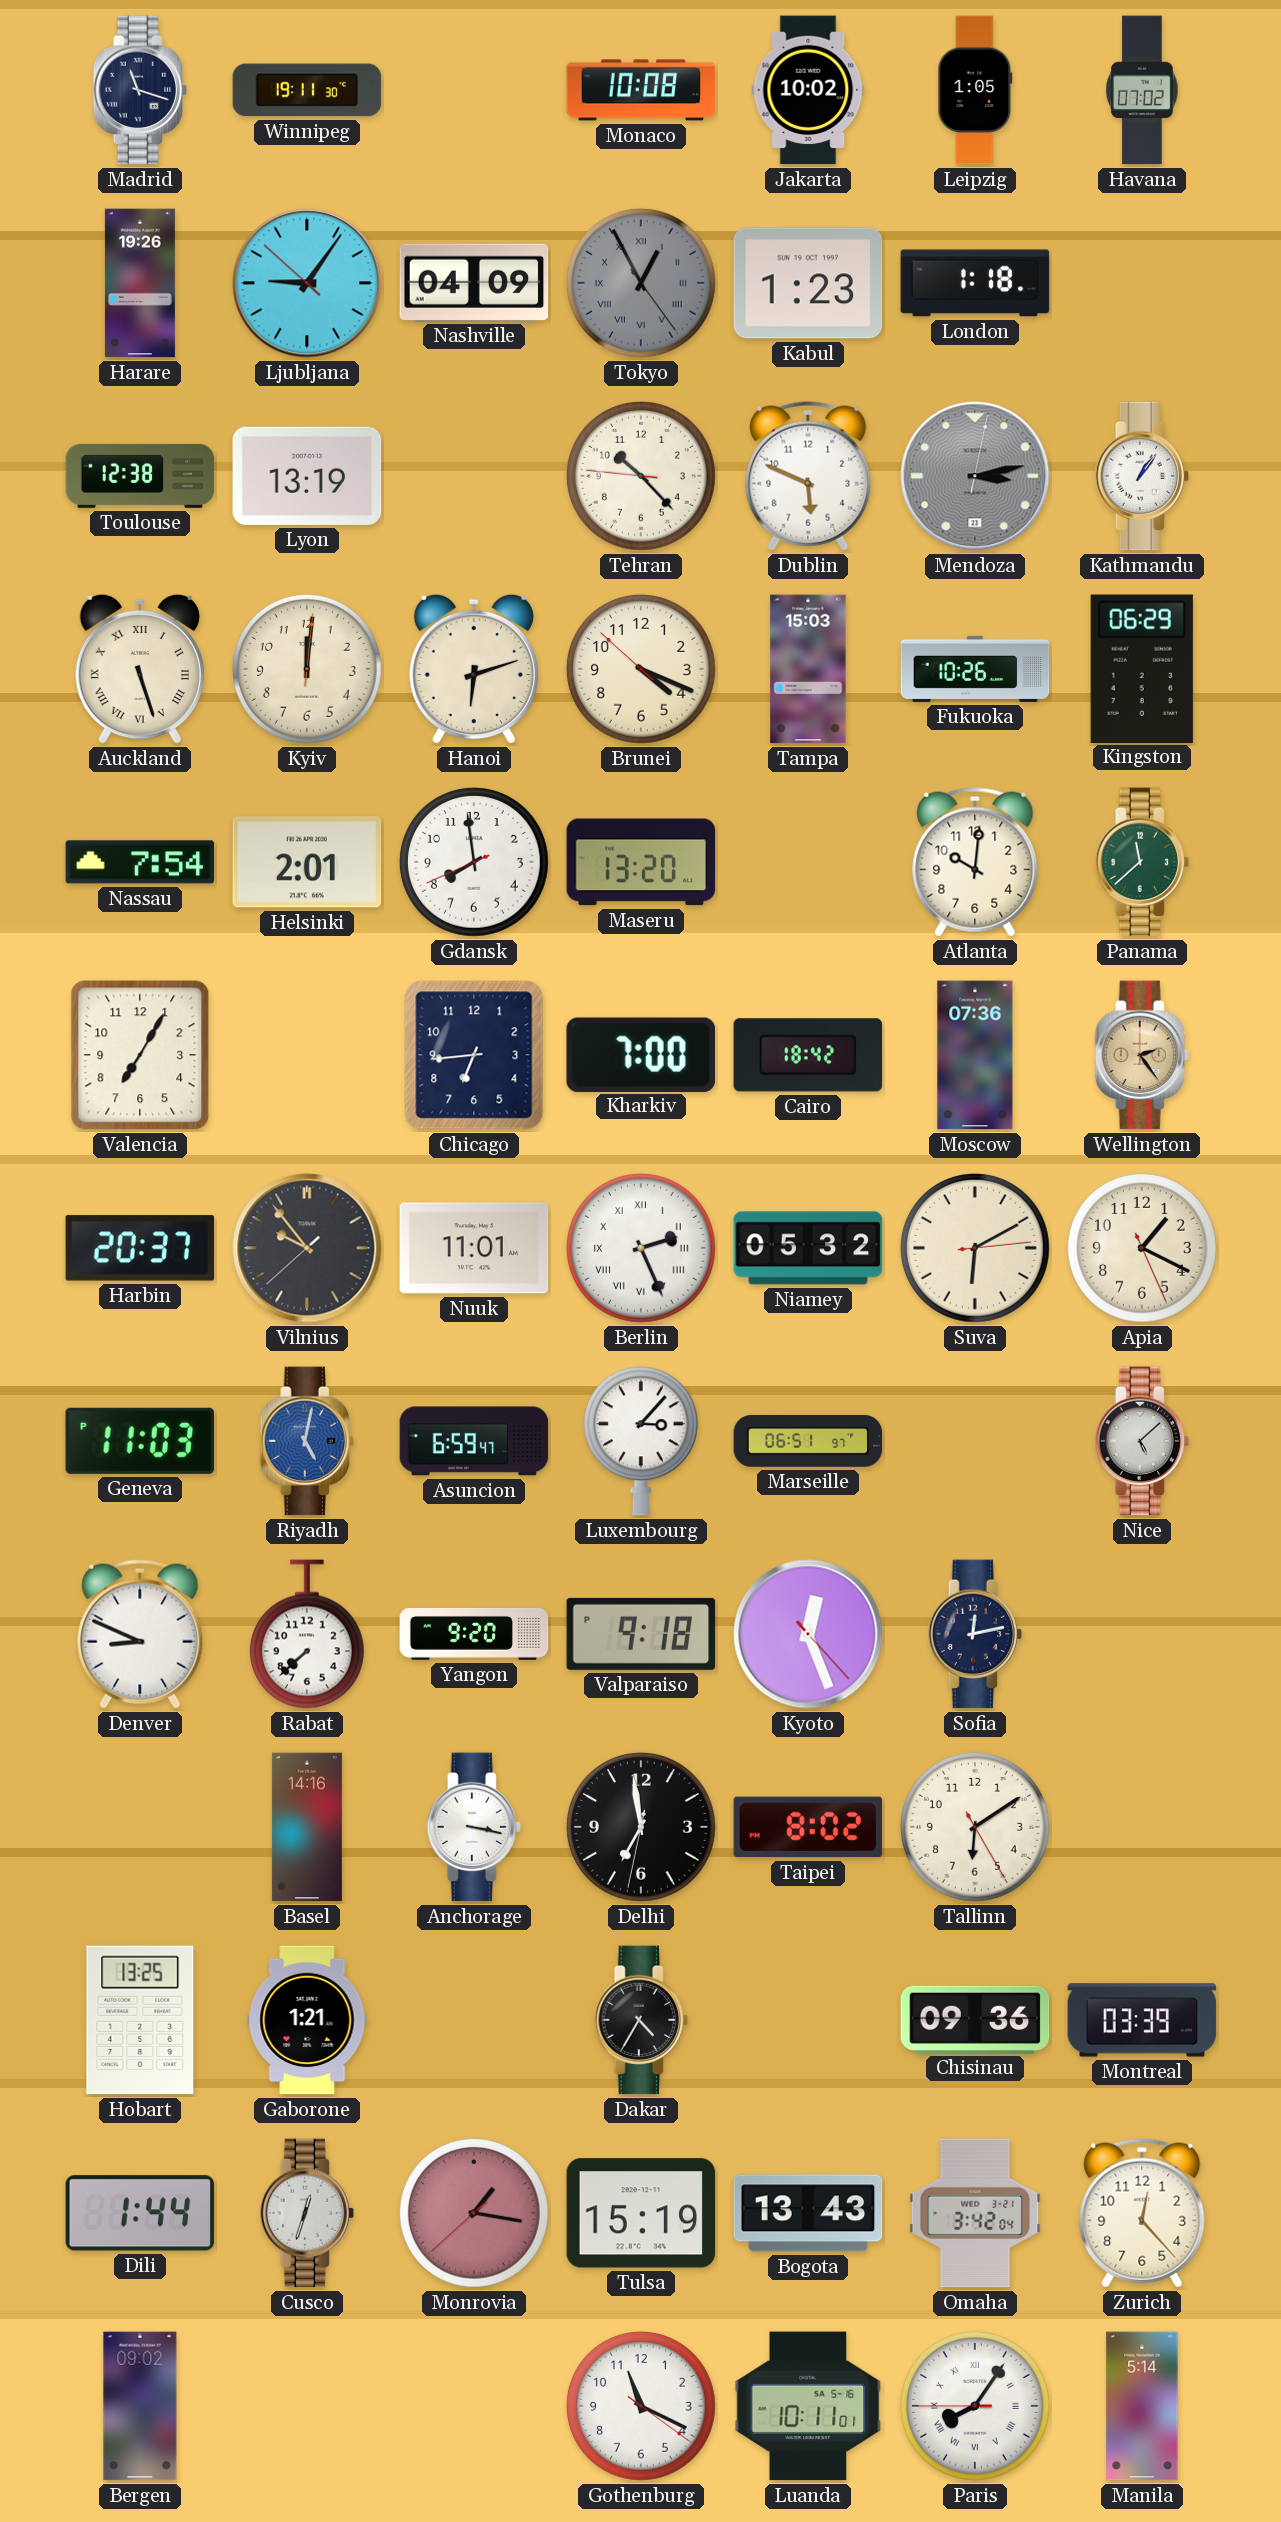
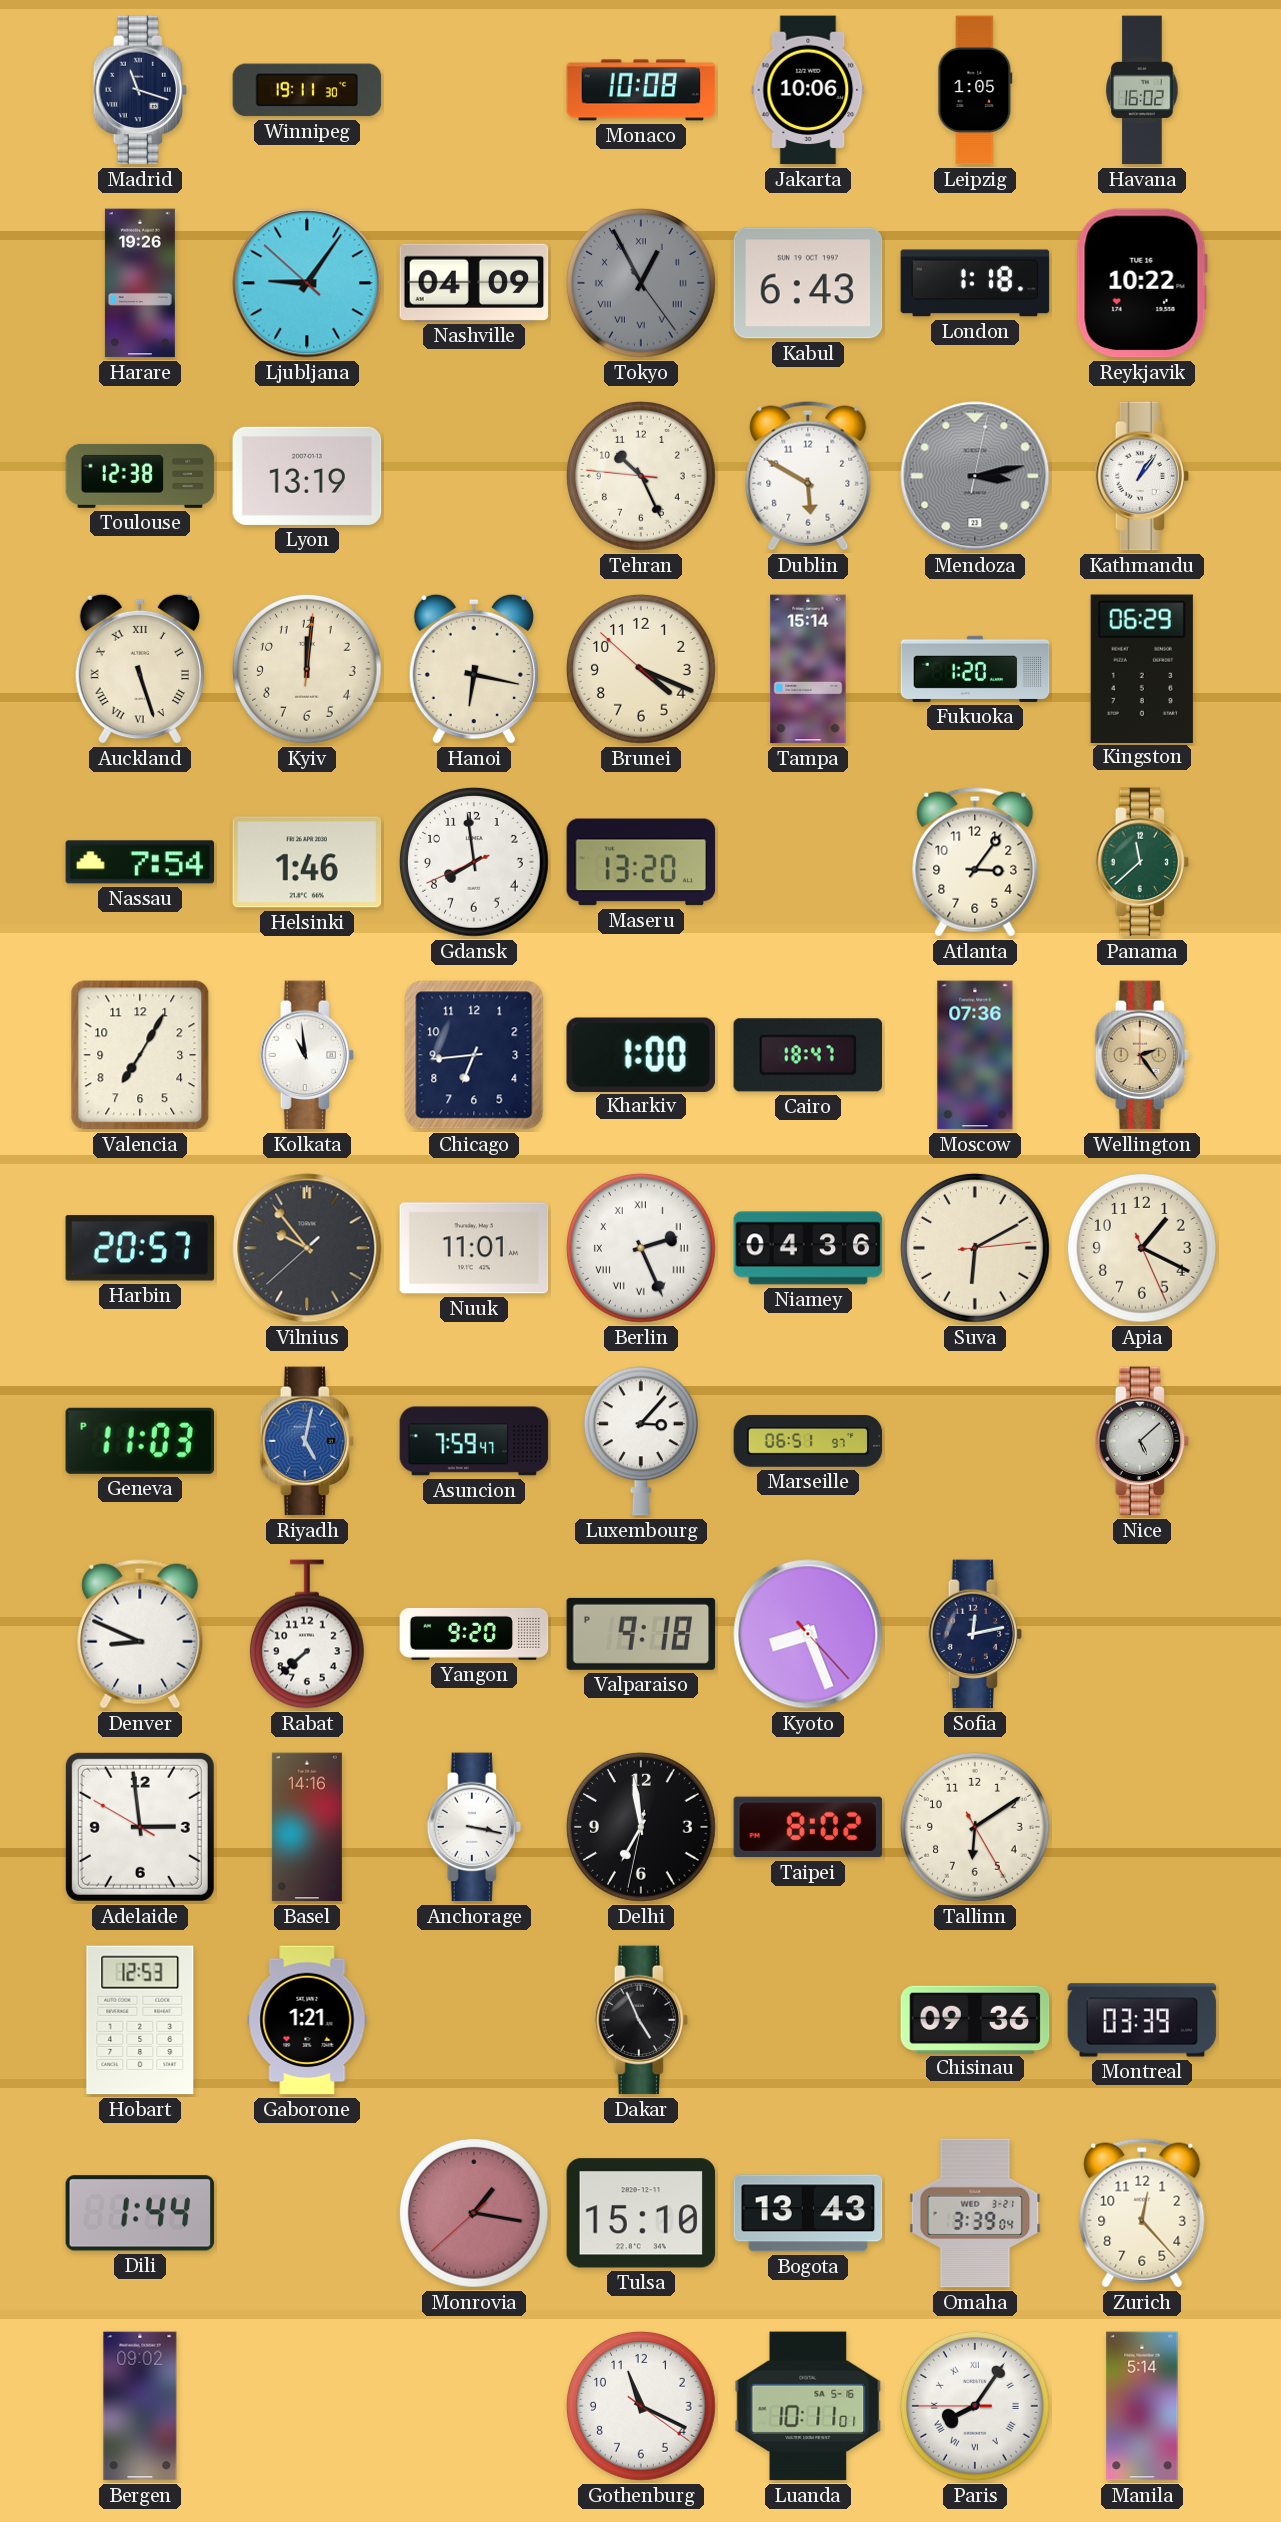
Jakarta: 10:02 -> 10:06 (808, 90)
Havana: 07:02 -> 16:02 (1142, 90)
Kabul: 1:23 -> 6:43 (808, 283)
Reykjavik: none -> 10:22 (1142, 283)
Tehran: 10:22 -> 10:25 (641, 476)
Dublin: 5:49 -> 5:50 (808, 476)
Hanoi: 6:12 -> 6:17 (474, 669)
Tampa: 15:03 -> 15:14 (808, 669)
Fukuoka: 10:26 -> 1:20 (975, 669)
Helsinki: 2:01 -> 1:46 (307, 862)
Atlanta: 10:01 -> 3:06 (975, 862)
Kolkata: none -> 10:59 (307, 1055)
Kharkiv: 7:00 -> 1:00 (641, 1054)
Cairo: 18:42 -> 18:47 (808, 1055)
Harbin: 20:37 -> 20:57 (140, 1248)
Niamey: 05:32 -> 04:36 (808, 1248)
Asuncion: 6:59 -> 7:59 (474, 1441)
Kyoto: 12:26 -> 8:26 (808, 1634)
Adelaide: none -> 2:58 (140, 1827)
Hobart: 13:25 -> 12:53 (140, 2020)
Dakar: 4:35 -> 4:56 (641, 2020)
Cusco: 12:33 -> none (307, 2213)
Tulsa: 15:19 -> 15:10 (641, 2213)
Omaha: 3:42 -> 3:39 (975, 2213)
